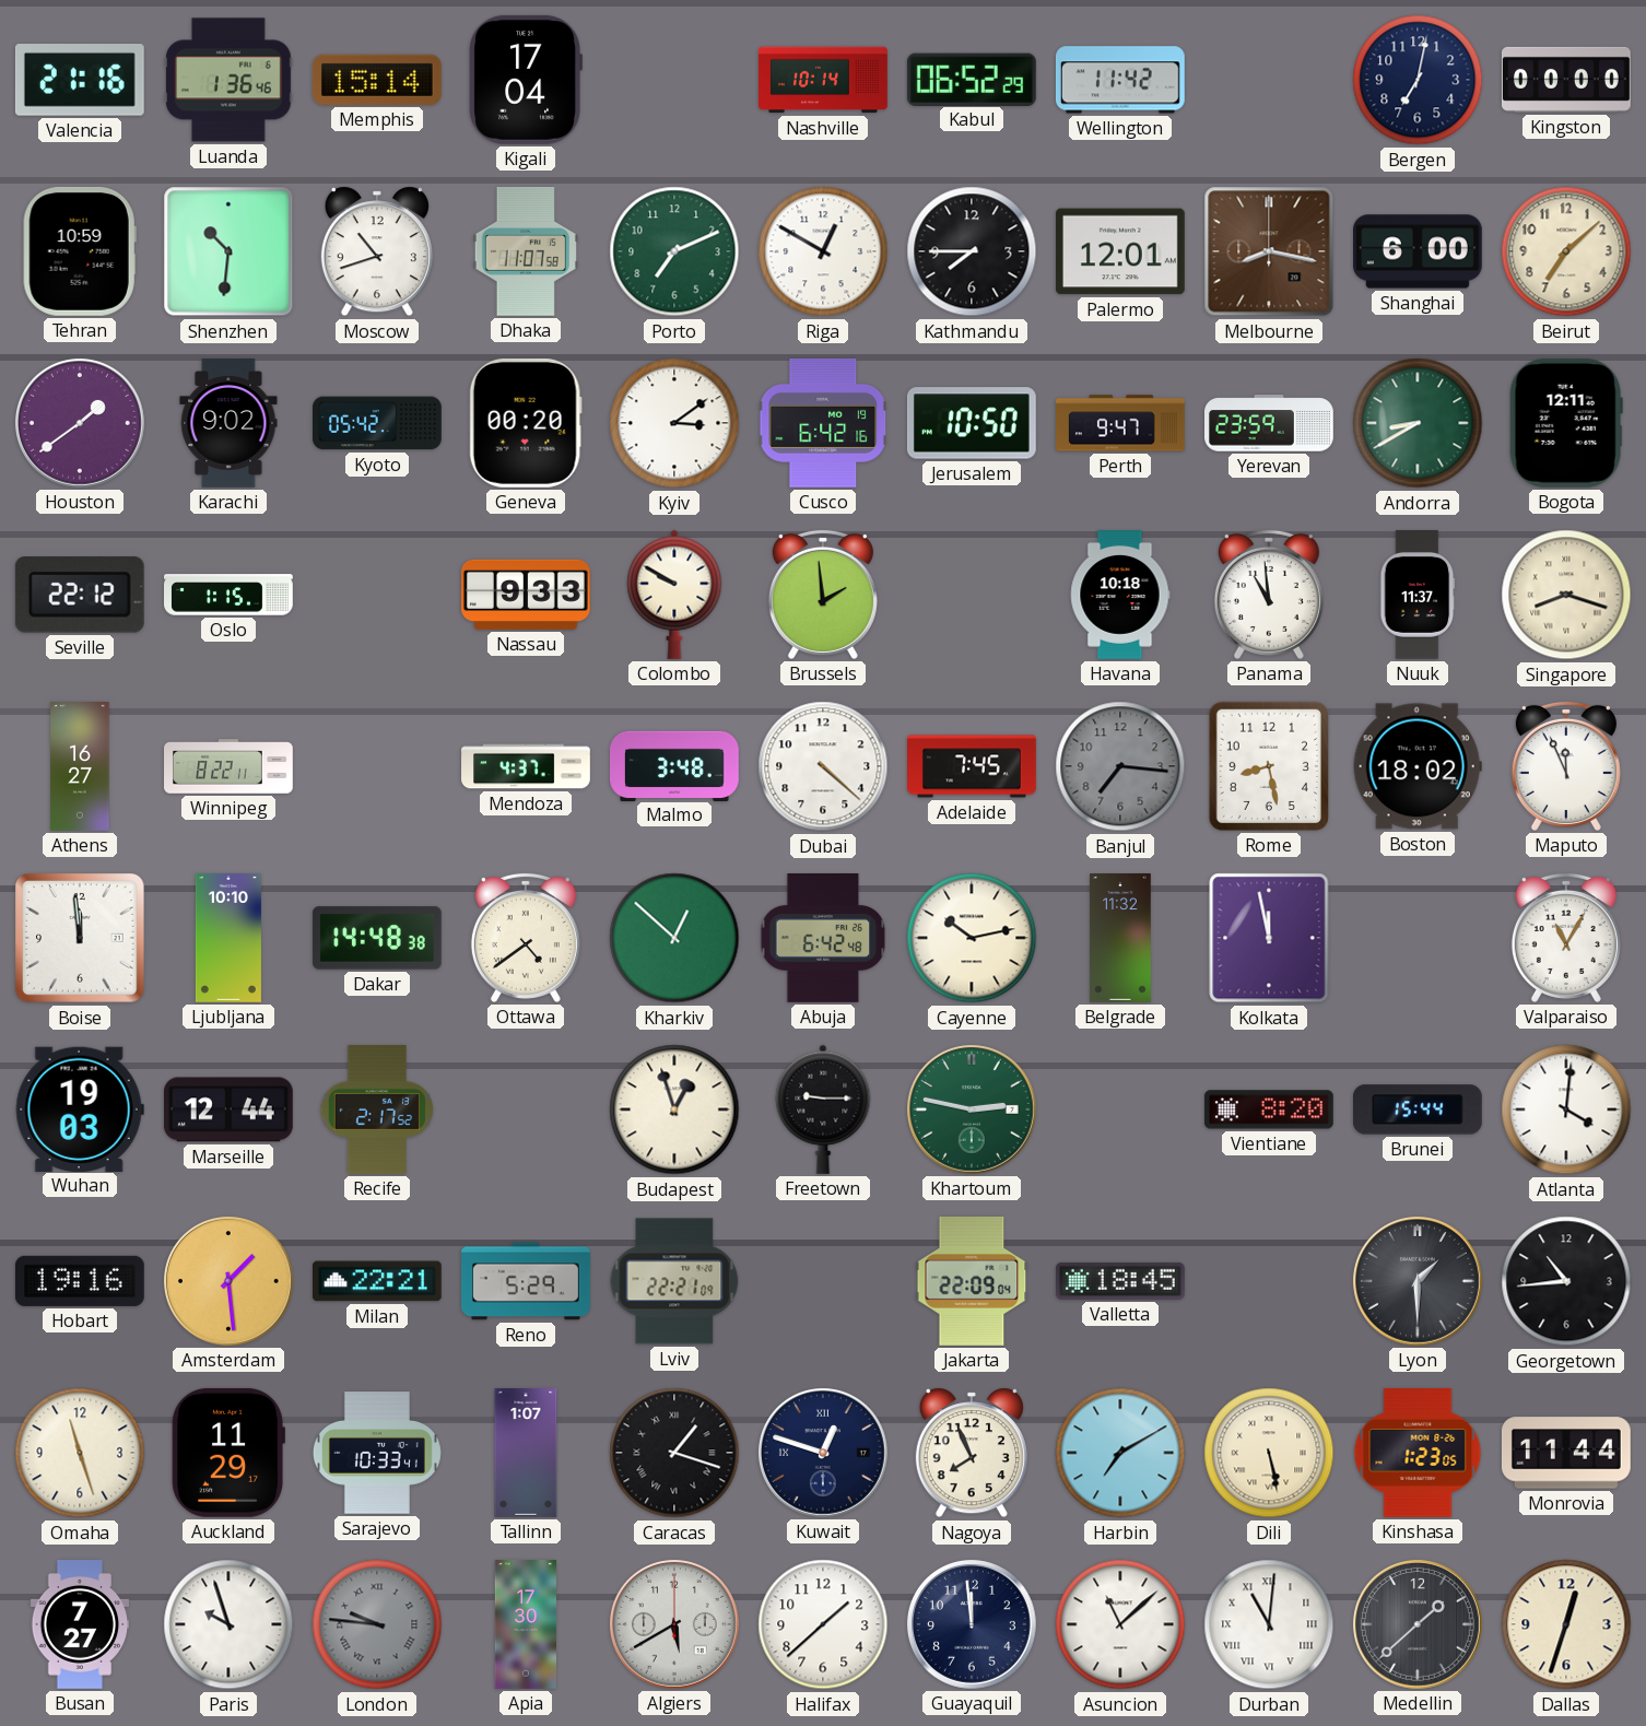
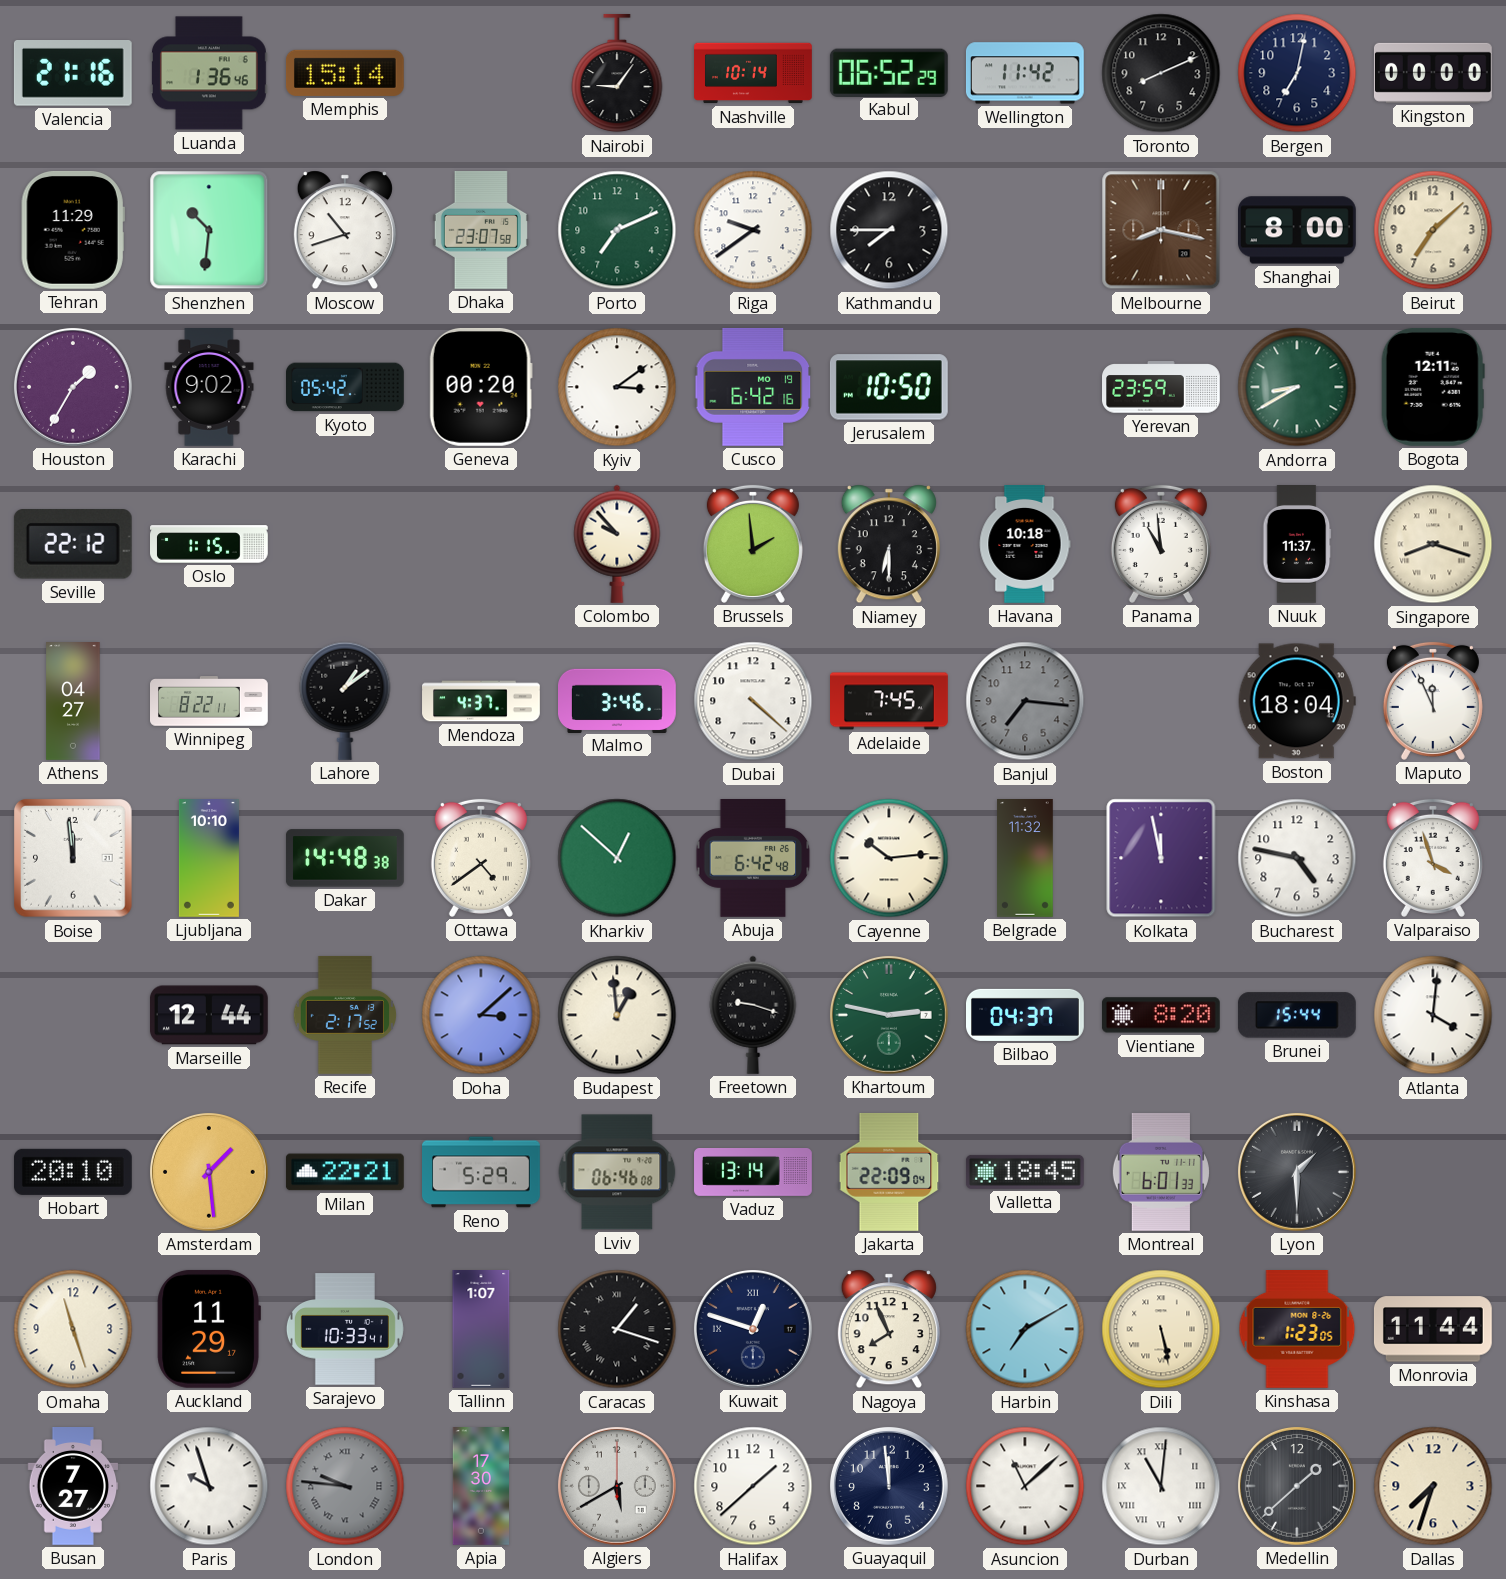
Kigali: 17:04 -> none (526, 80)
Nairobi: none -> 9:06 (617, 73)
Toronto: none -> 8:11 (1161, 73)
Tehran: 10:59 -> 11:29 (73, 230)
Dhaka: 11:07 -> 23:07 (481, 231)
Riga: 12:50 -> 9:39 (753, 230)
Palermo: 12:01 -> none (1120, 251)
Shanghai: 6:00 -> 8:00 (1298, 230)
Houston: 1:39 -> 1:35 (73, 387)
Perth: 9:47 -> none (1121, 423)
Nassau: 9:33 -> none (527, 595)
Colombo: 9:50 -> 9:53 (617, 544)
Niamey: none -> 6:30 (889, 544)
Athens: 16:27 -> 04:27 (73, 701)
Lahore: none -> 1:09 (345, 701)
Malmo: 3:48 -> 3:46 (618, 700)
Rome: 8:28 -> none (1269, 766)
Boston: 18:02 -> 18:04 (1297, 701)
Cayenne: 10:13 -> 10:14 (889, 858)
Bucharest: none -> 4:47 (1297, 858)
Valparaiso: 11:05 -> 3:57 (1433, 858)
Wuhan: 19:03 -> none (80, 1108)
Doha: none -> 3:08 (481, 1015)
Budapest: 12:57 -> 12:59 (617, 1015)
Freetown: 9:15 -> 9:18 (753, 1015)
Bilbao: none -> 04:37 (1026, 1015)
Hobart: 19:16 -> 20:10 (73, 1172)
Lviv: 22:21 -> 06:46 (617, 1172)
Vaduz: none -> 13:14 (753, 1173)
Montreal: none -> 6:01 (1161, 1172)
Georgetown: 10:44 -> none (1566, 1281)
Dallas: 12:33 -> 7:33 (1433, 1486)
